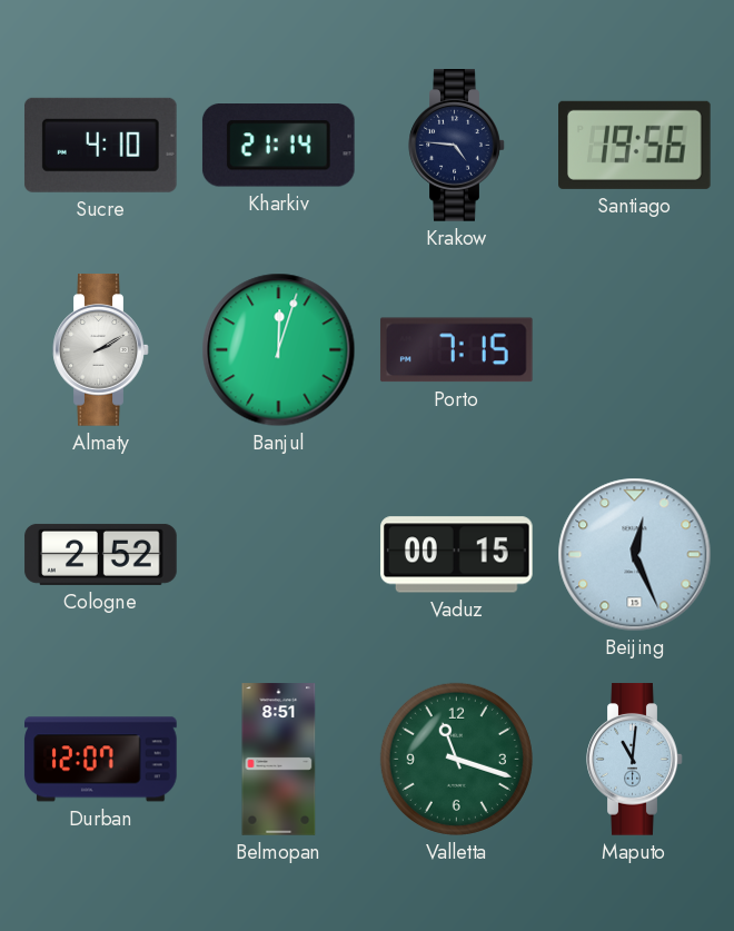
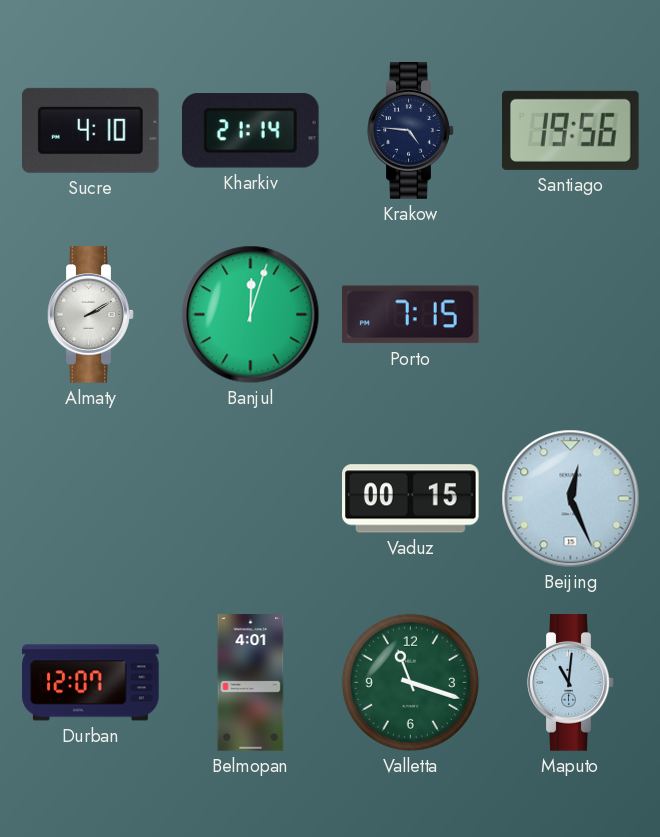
Cologne: 2:52 -> none (101, 554)
Belmopan: 8:51 -> 4:01 (251, 683)
